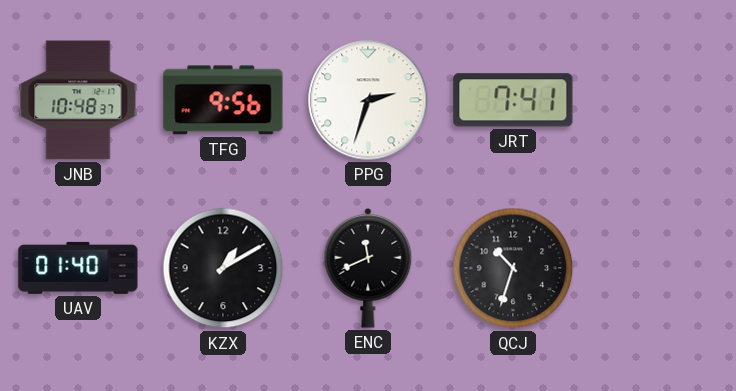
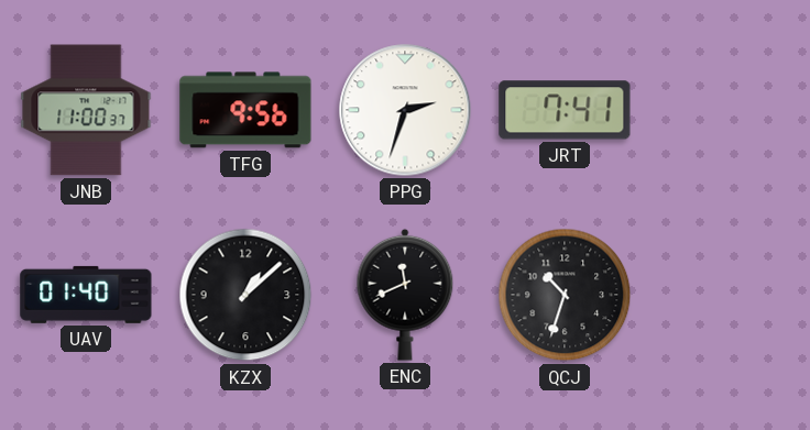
JNB: 10:48 -> 11:00 (86, 110)
KZX: 1:10 -> 1:08 (245, 295)
